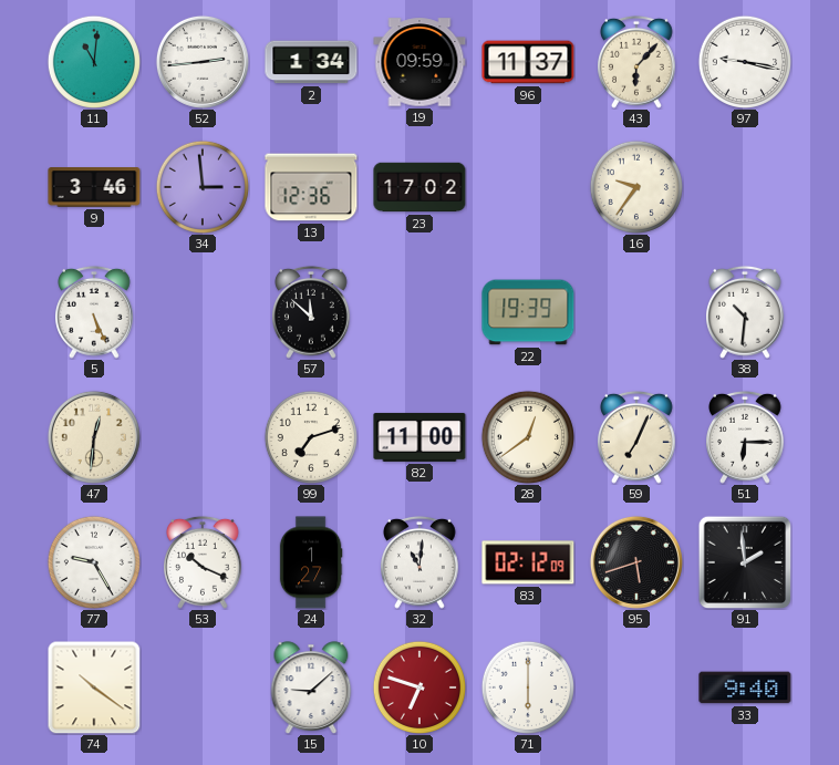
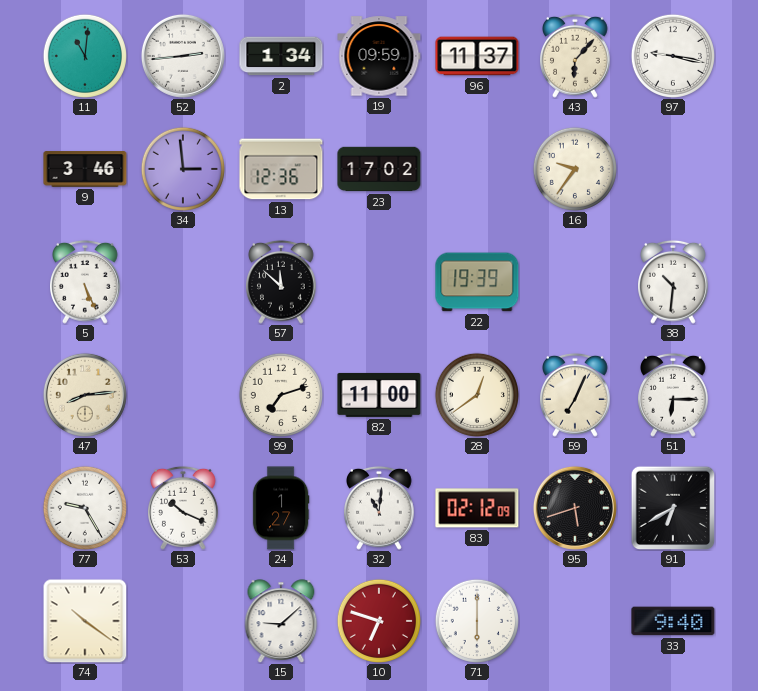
47: 12:31 -> 8:14 (85, 395)
91: 1:59 -> 6:40 (673, 508)
